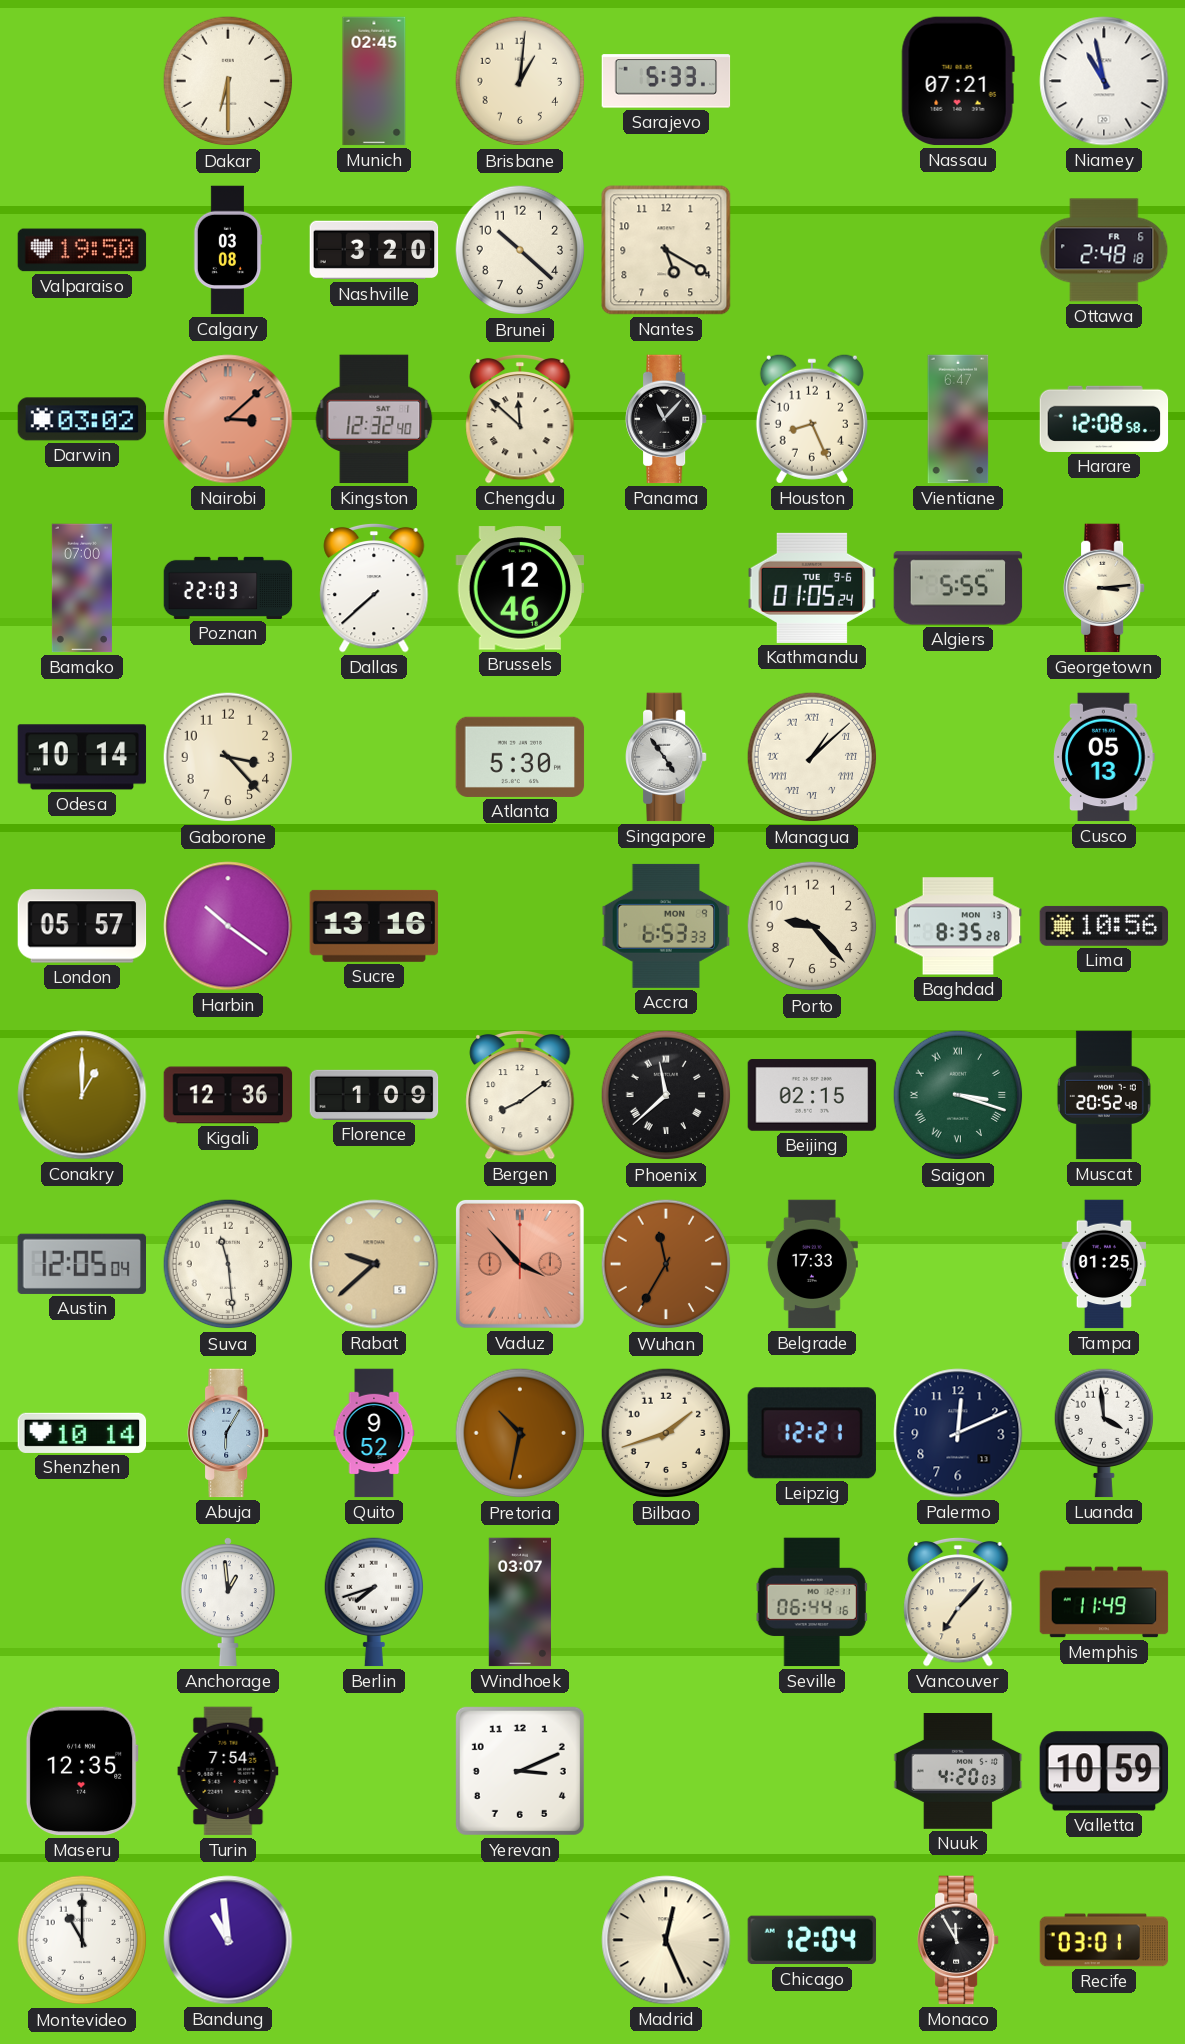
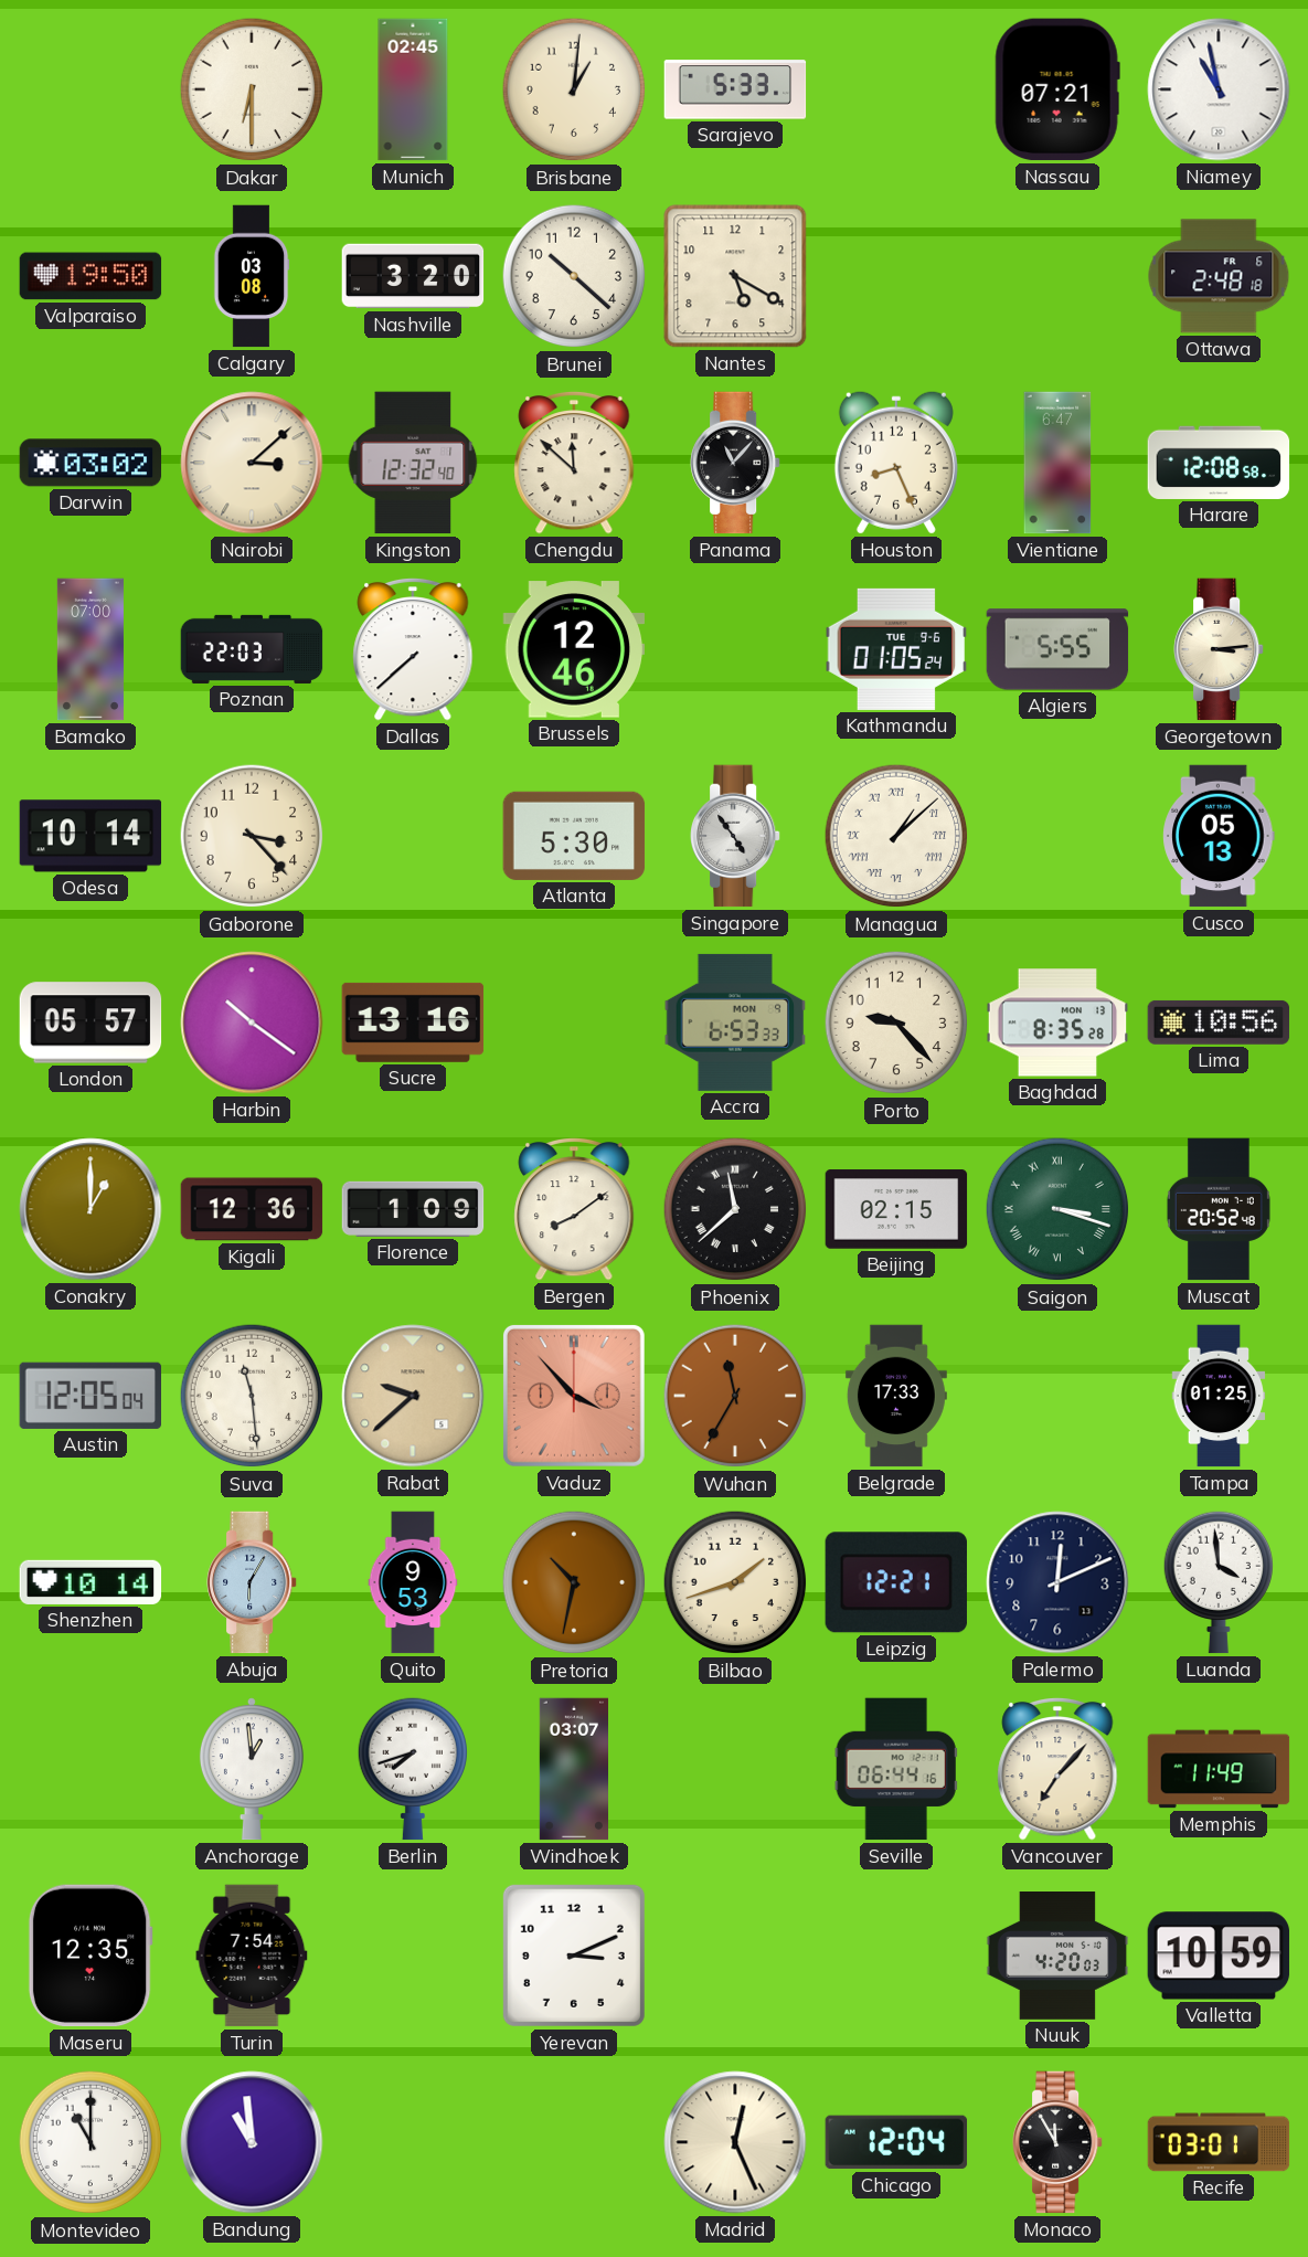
Nairobi dial: salmon -> cream (252, 463)
Quito: 9:52 -> 9:53 (413, 1582)
